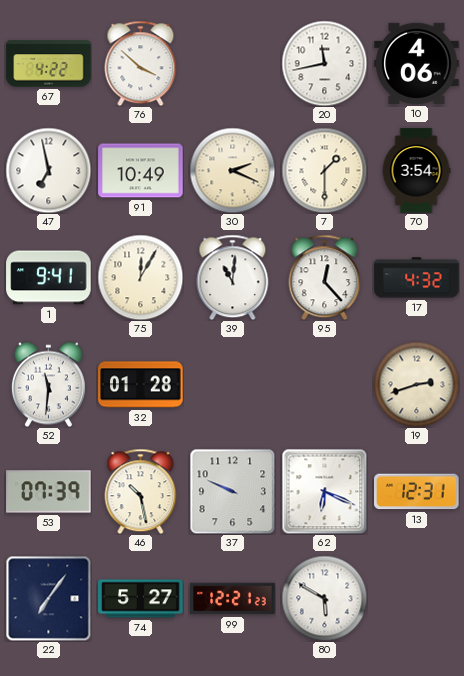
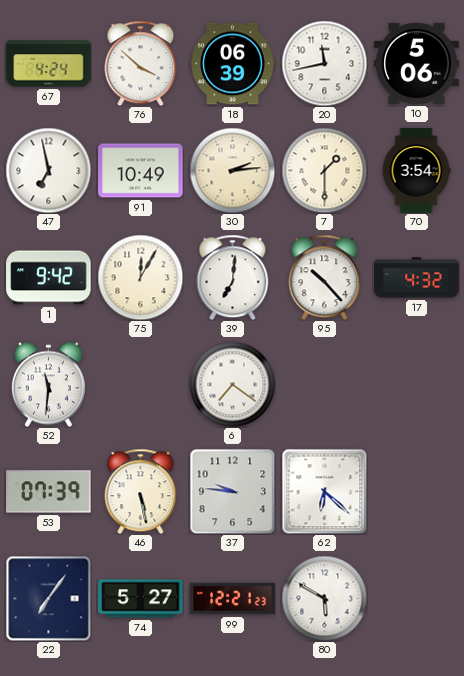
67: 4:22 -> 4:24 (49, 64)
18: none -> 06:39 (233, 64)
10: 4:06 -> 5:06 (417, 63)
30: 2:19 -> 2:14 (232, 170)
1: 9:41 -> 9:42 (49, 278)
39: 11:01 -> 7:01 (233, 277)
95: 12:23 -> 10:23 (325, 277)
32: 01:28 -> none (141, 385)
6: none -> 7:21 (232, 384)
19: 2:42 -> none (416, 384)
46: 10:28 -> 5:28 (141, 491)
37: 9:49 -> 9:46 (232, 491)
62: 6:19 -> 6:22 (324, 491)
13: 12:31 -> none (417, 492)
